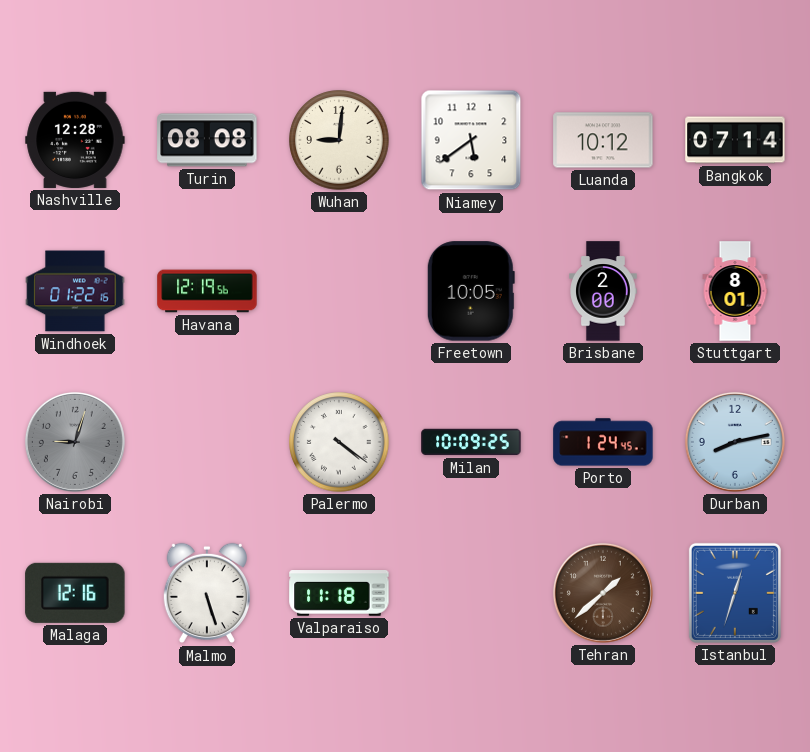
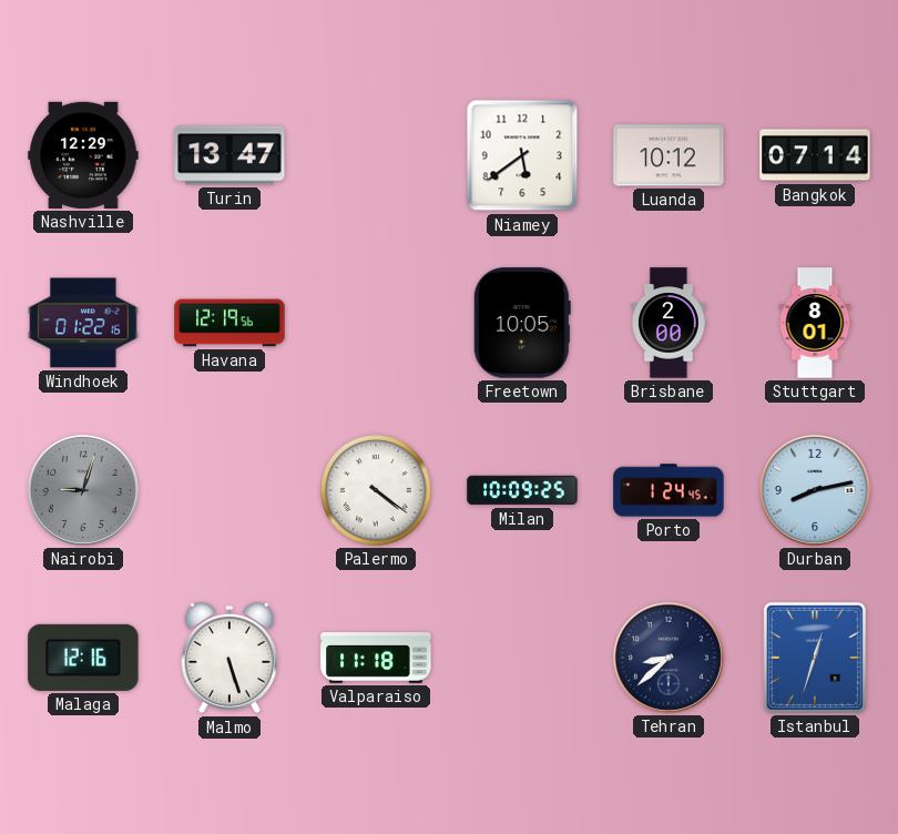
Nashville: 12:28 -> 12:29 (83, 155)
Turin: 08:08 -> 13:47 (229, 155)
Wuhan: 9:01 -> none (339, 140)
Tehran: 1:38 -> 8:38 (669, 658)
Tehran dial: brown -> navy (669, 658)
